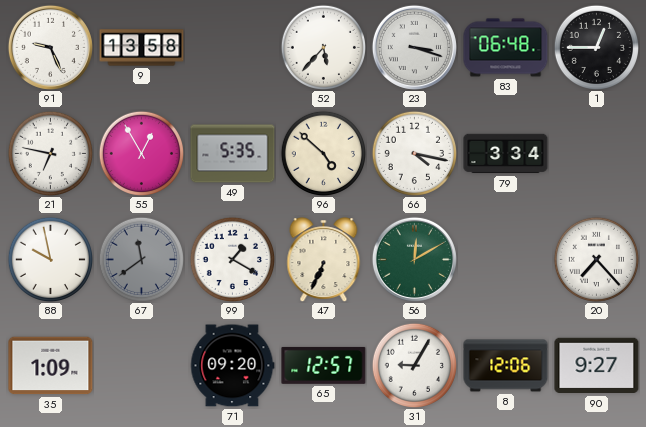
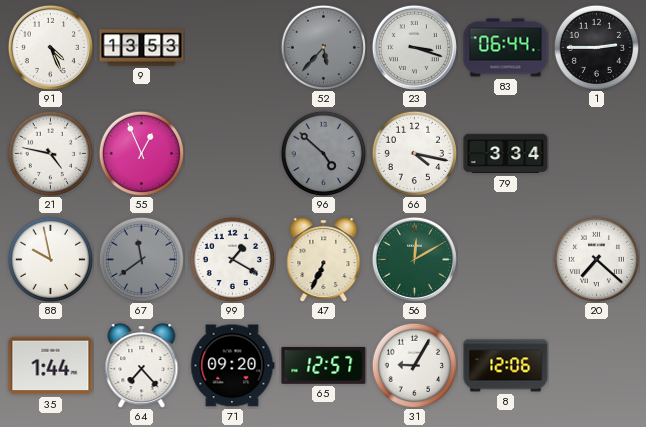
91: 9:26 -> 4:26 (50, 47)
9: 13:58 -> 13:53 (142, 48)
52 dial: white -> grey (323, 47)
83: 06:48 -> 06:44 (506, 48)
1: 12:45 -> 2:45 (596, 47)
21: 6:47 -> 4:47 (50, 153)
55: 12:55 -> 12:56 (141, 153)
49: 5:35 -> none (233, 154)
96 dial: cream -> grey (323, 153)
20: 7:23 -> 7:22 (596, 259)
35: 1:09 -> 1:44 (51, 366)
64: none -> 7:23 (142, 366)
90: 9:27 -> none (597, 366)
